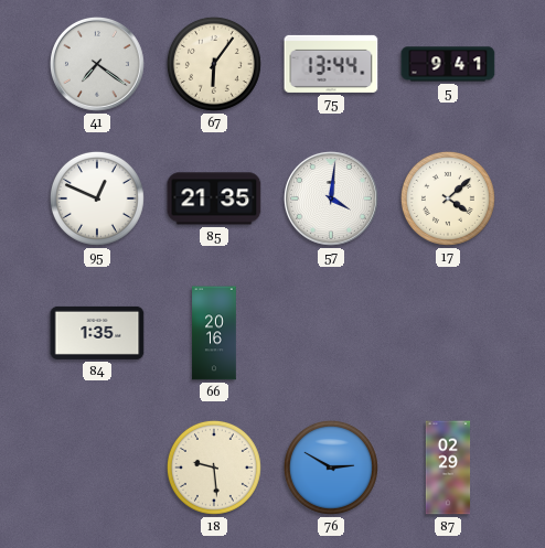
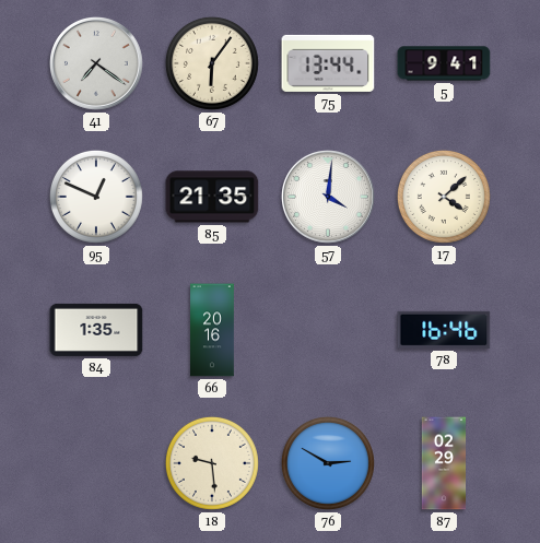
78: none -> 16:46 (444, 330)
